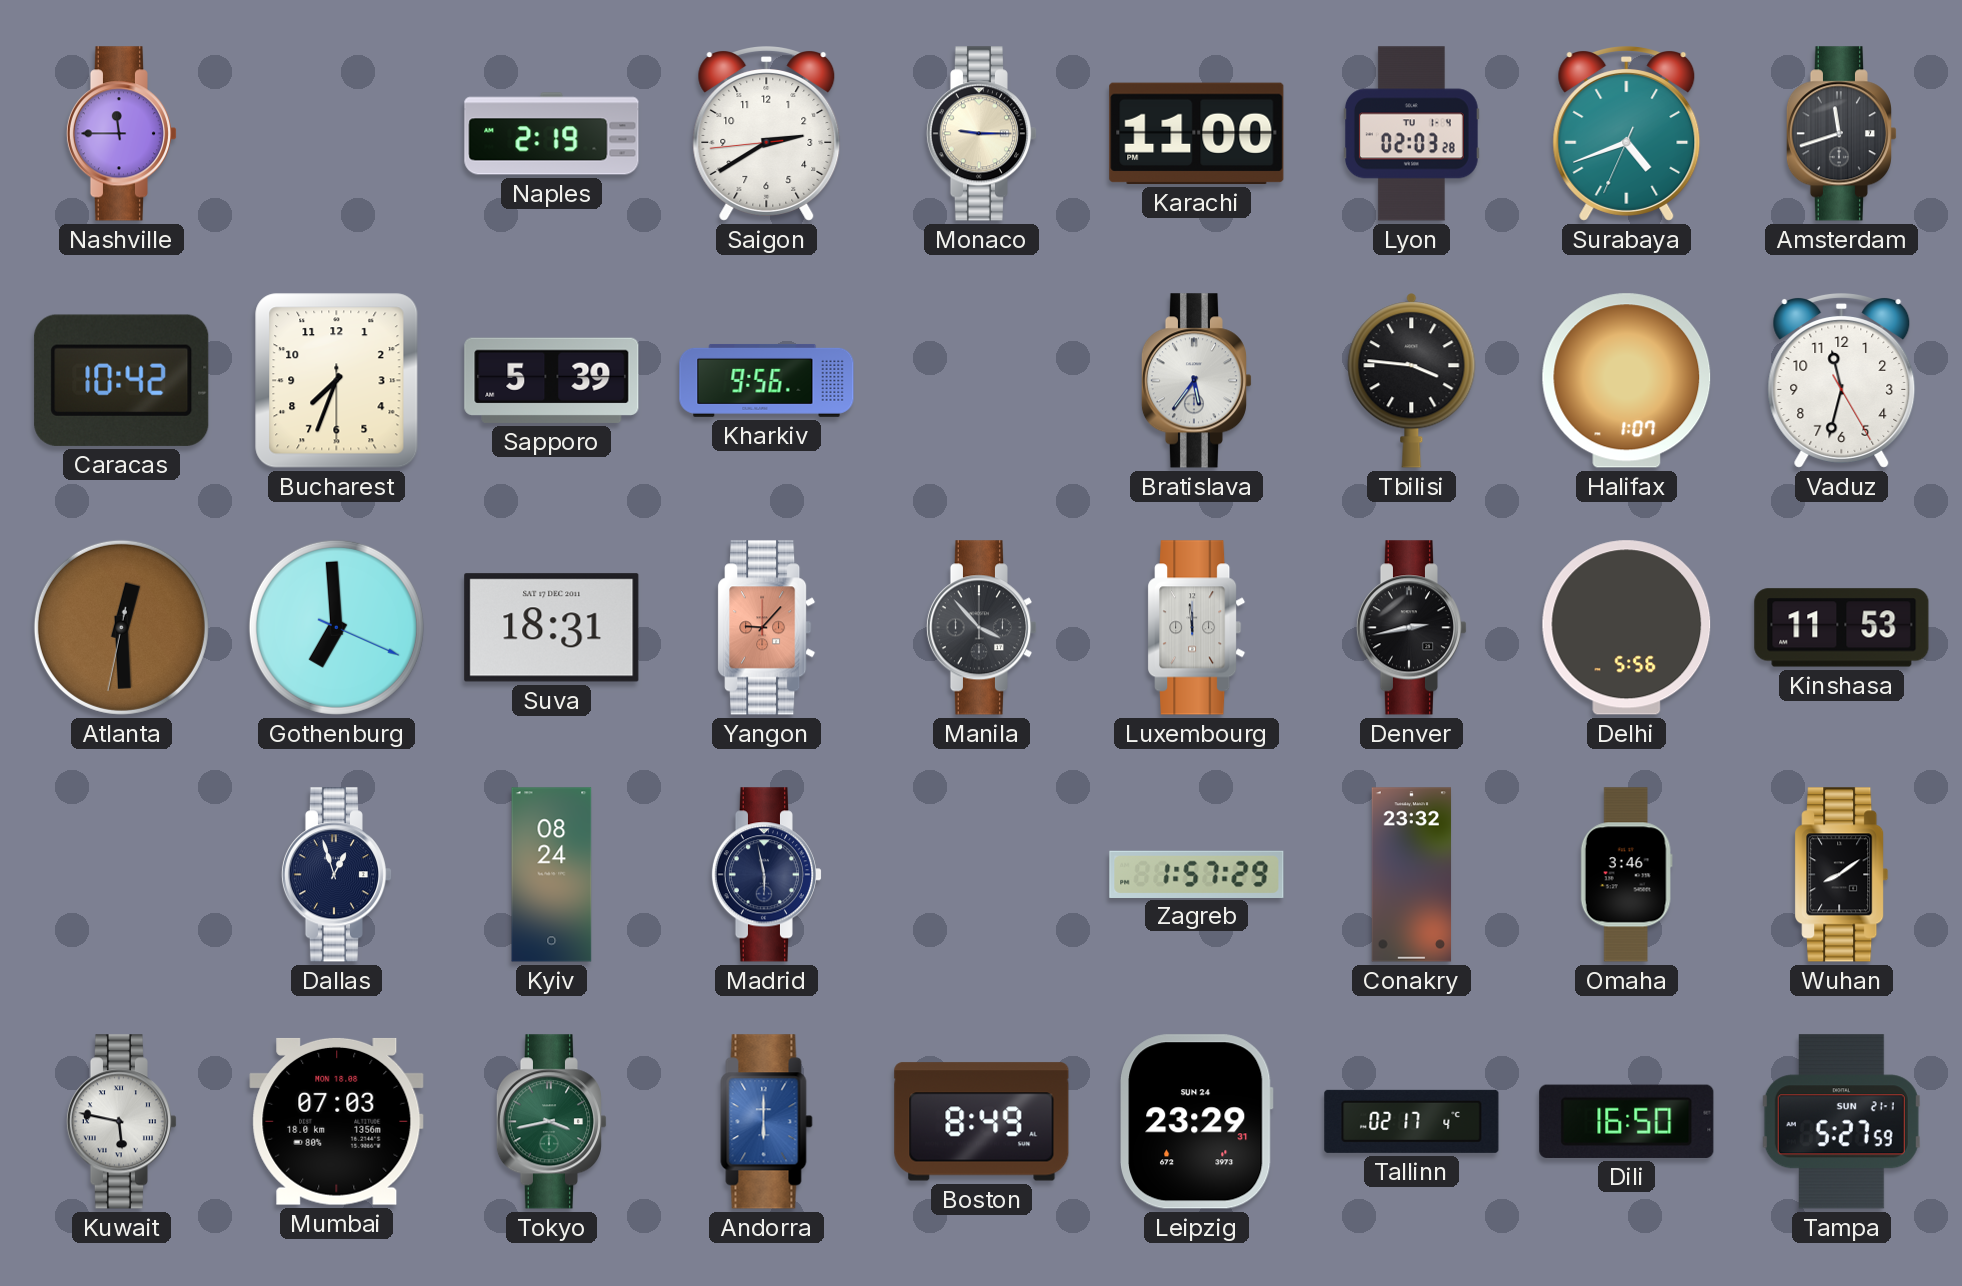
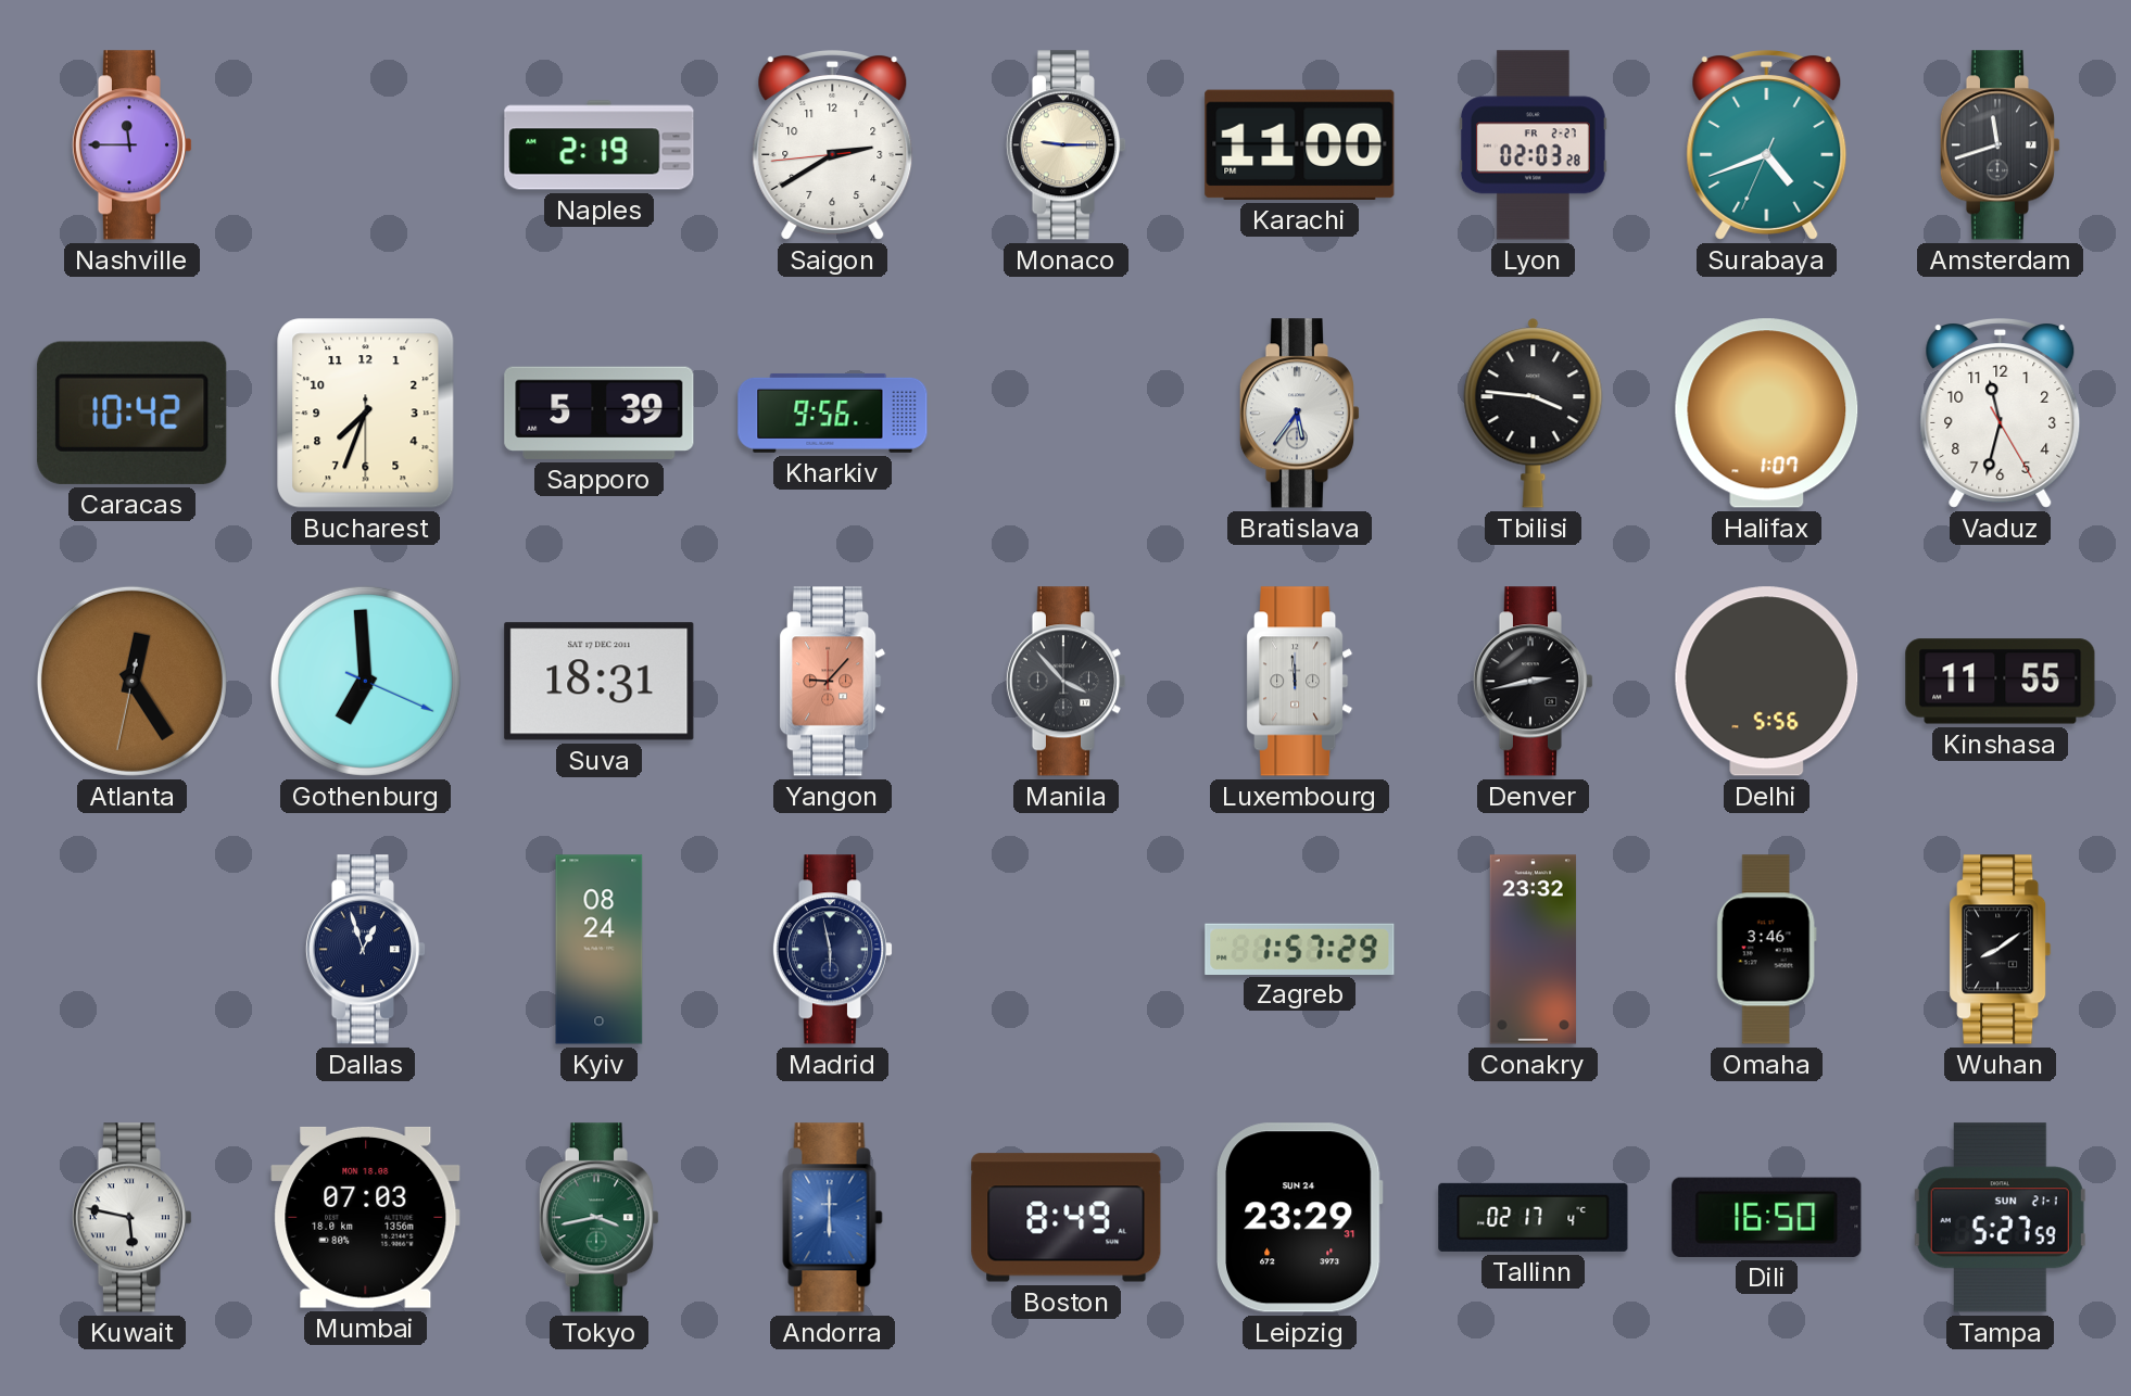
Lyon date: TU 1-4 -> FR 2-27 (1533, 145)
Atlanta: 12:29 -> 12:24 (131, 681)
Kinshasa: 11:53 -> 11:55 (2001, 682)
